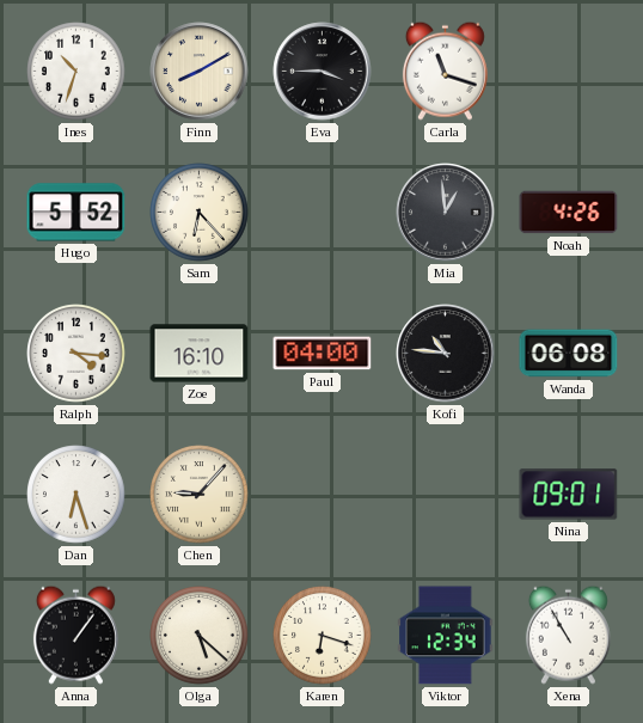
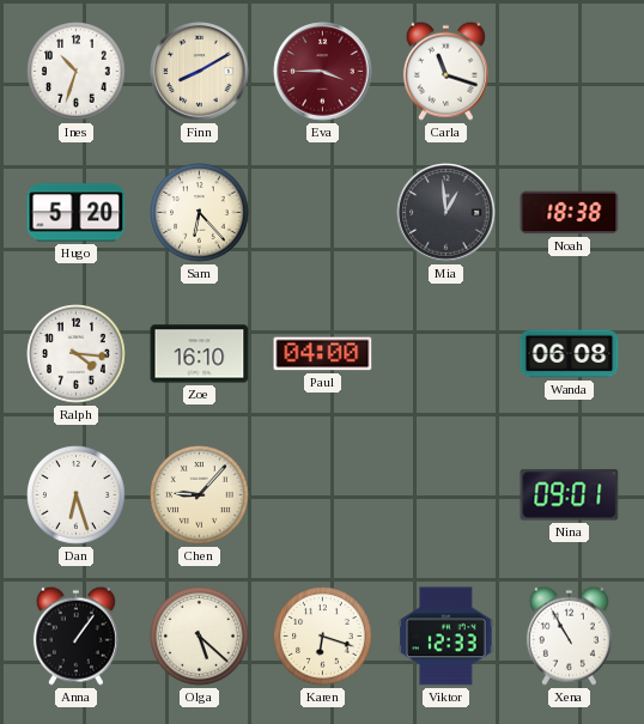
Eva dial: black -> burgundy (323, 72)
Hugo: 5:52 -> 5:20 (77, 213)
Noah: 4:26 -> 18:38 (570, 213)
Kofi: 10:46 -> none (446, 354)
Viktor: 12:34 -> 12:33 (446, 637)
